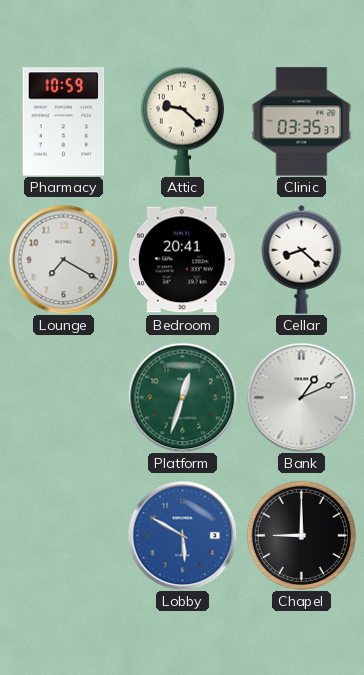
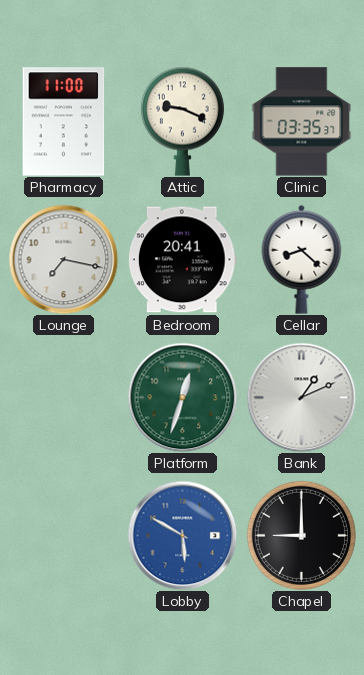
Pharmacy: 10:59 -> 11:00 (64, 122)
Attic: 9:22 -> 9:19 (182, 121)
Lounge: 7:20 -> 7:17 (63, 259)
